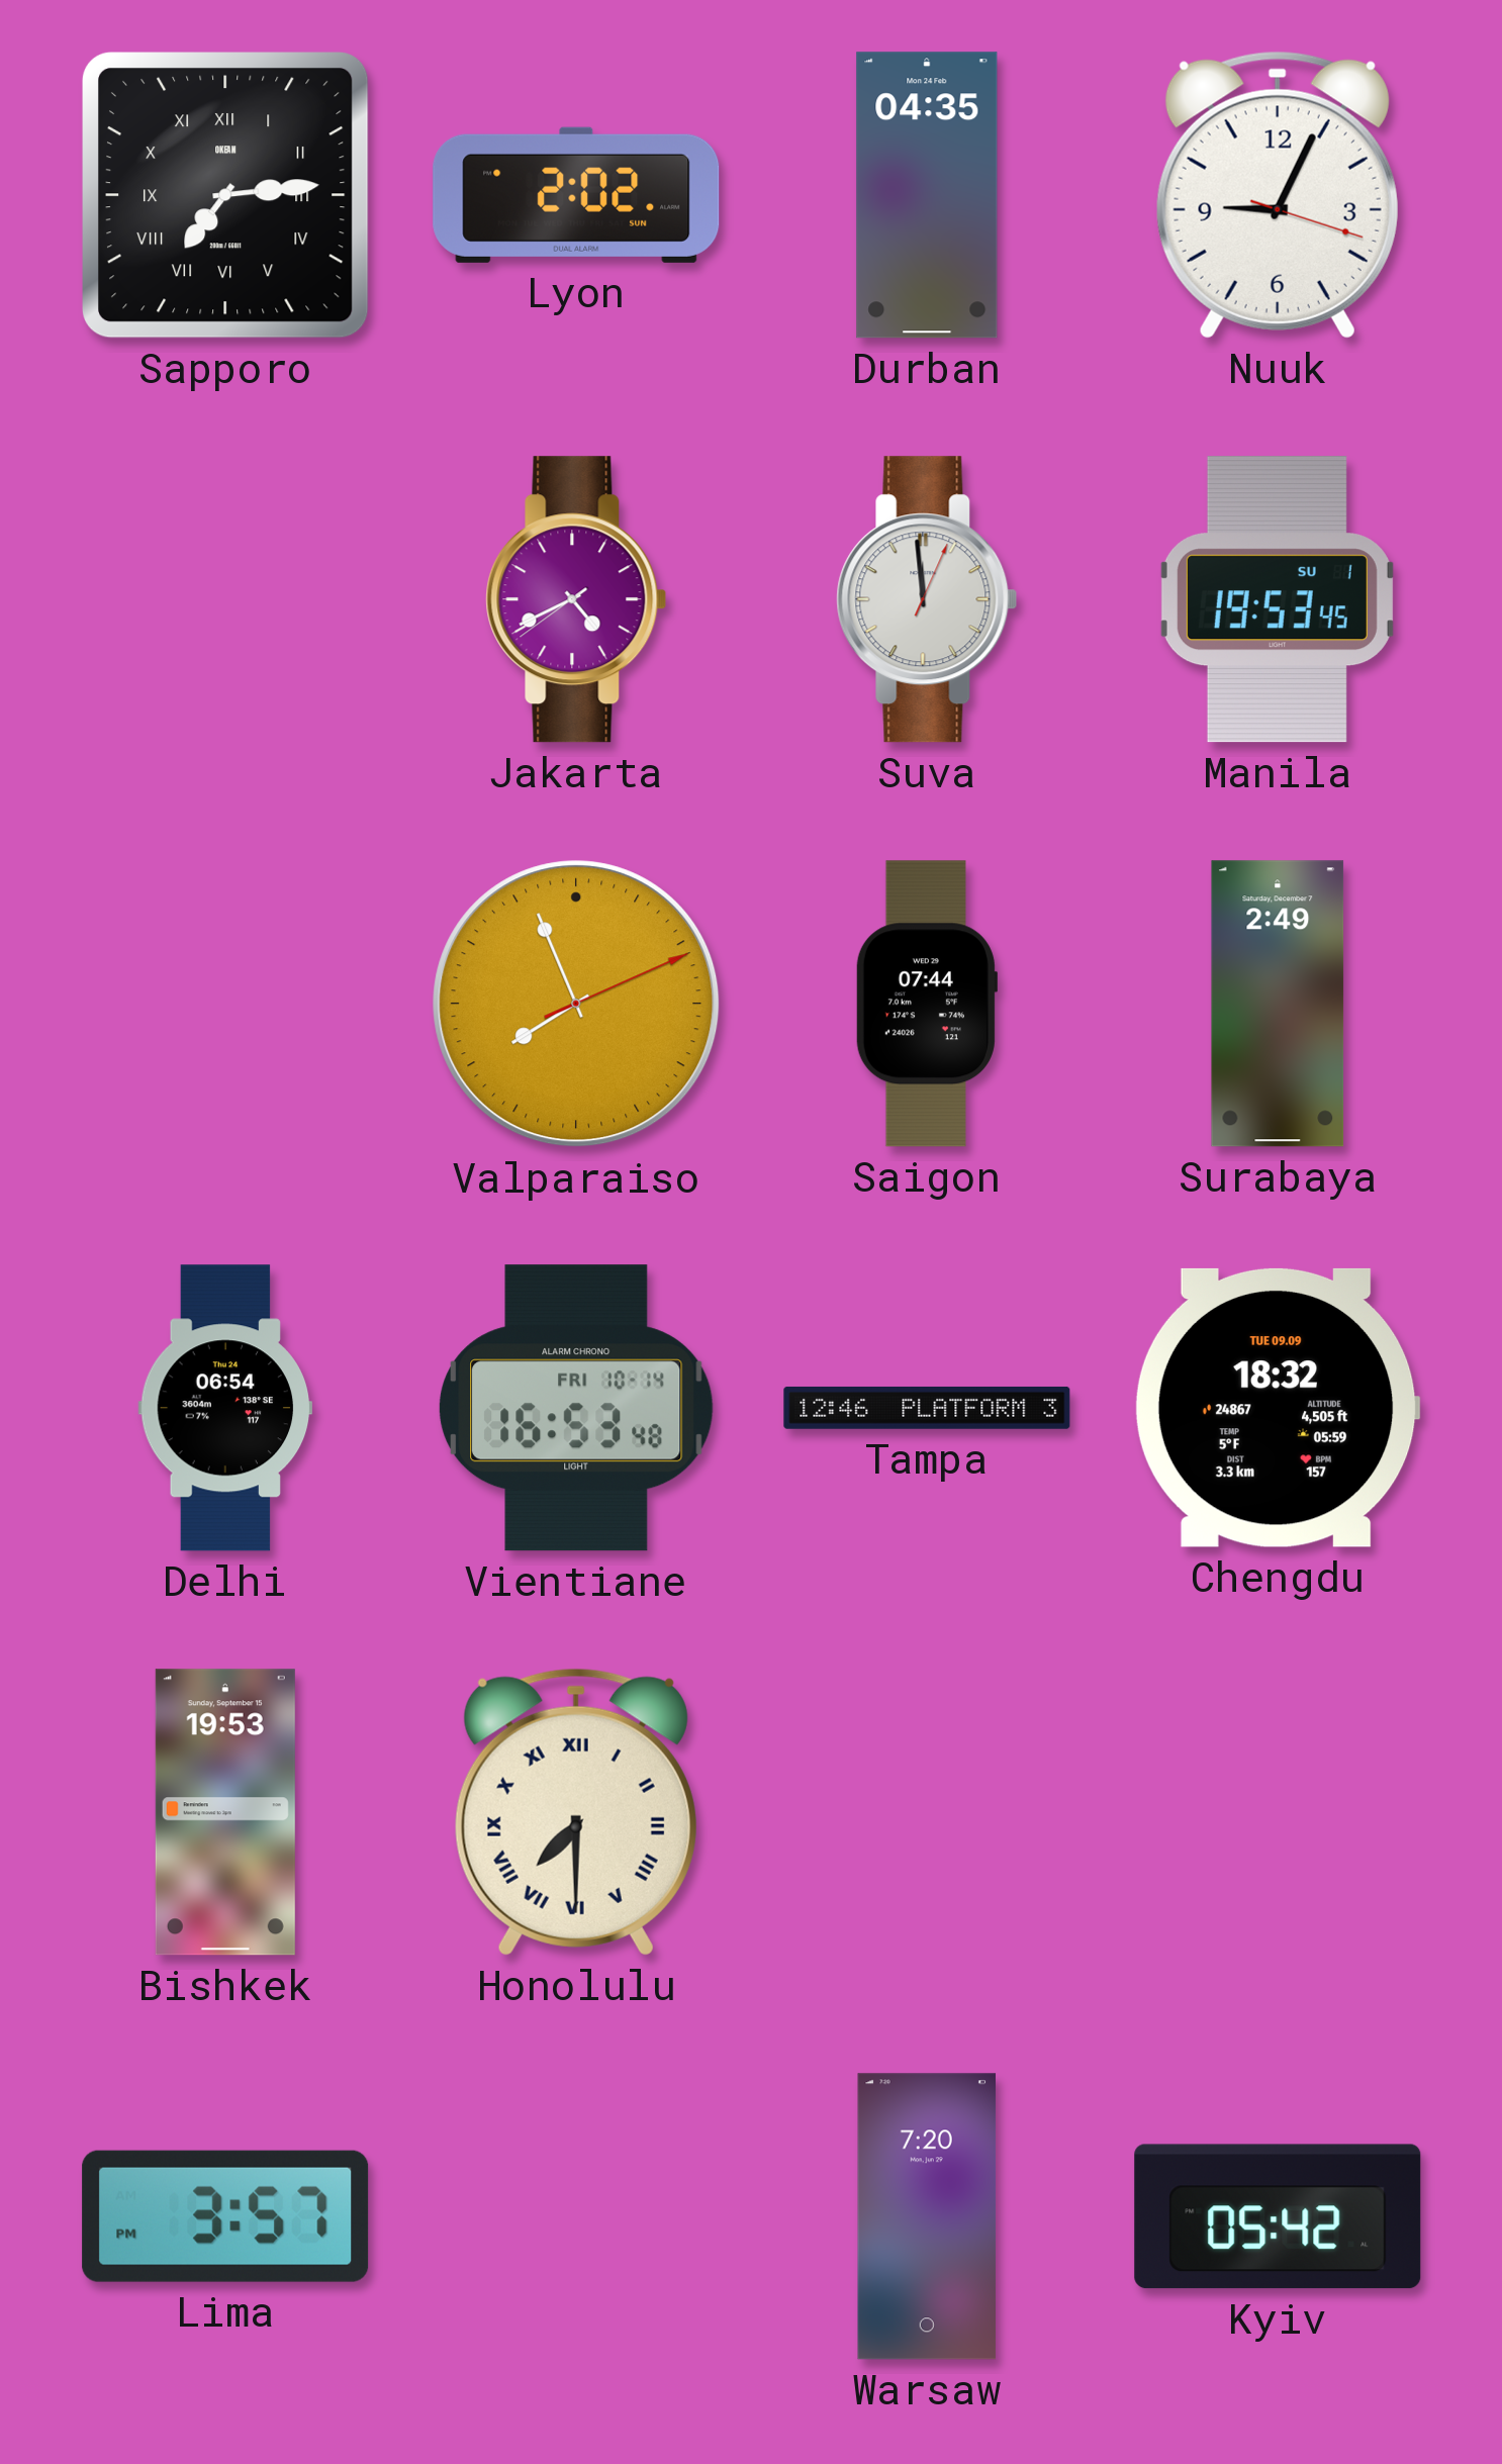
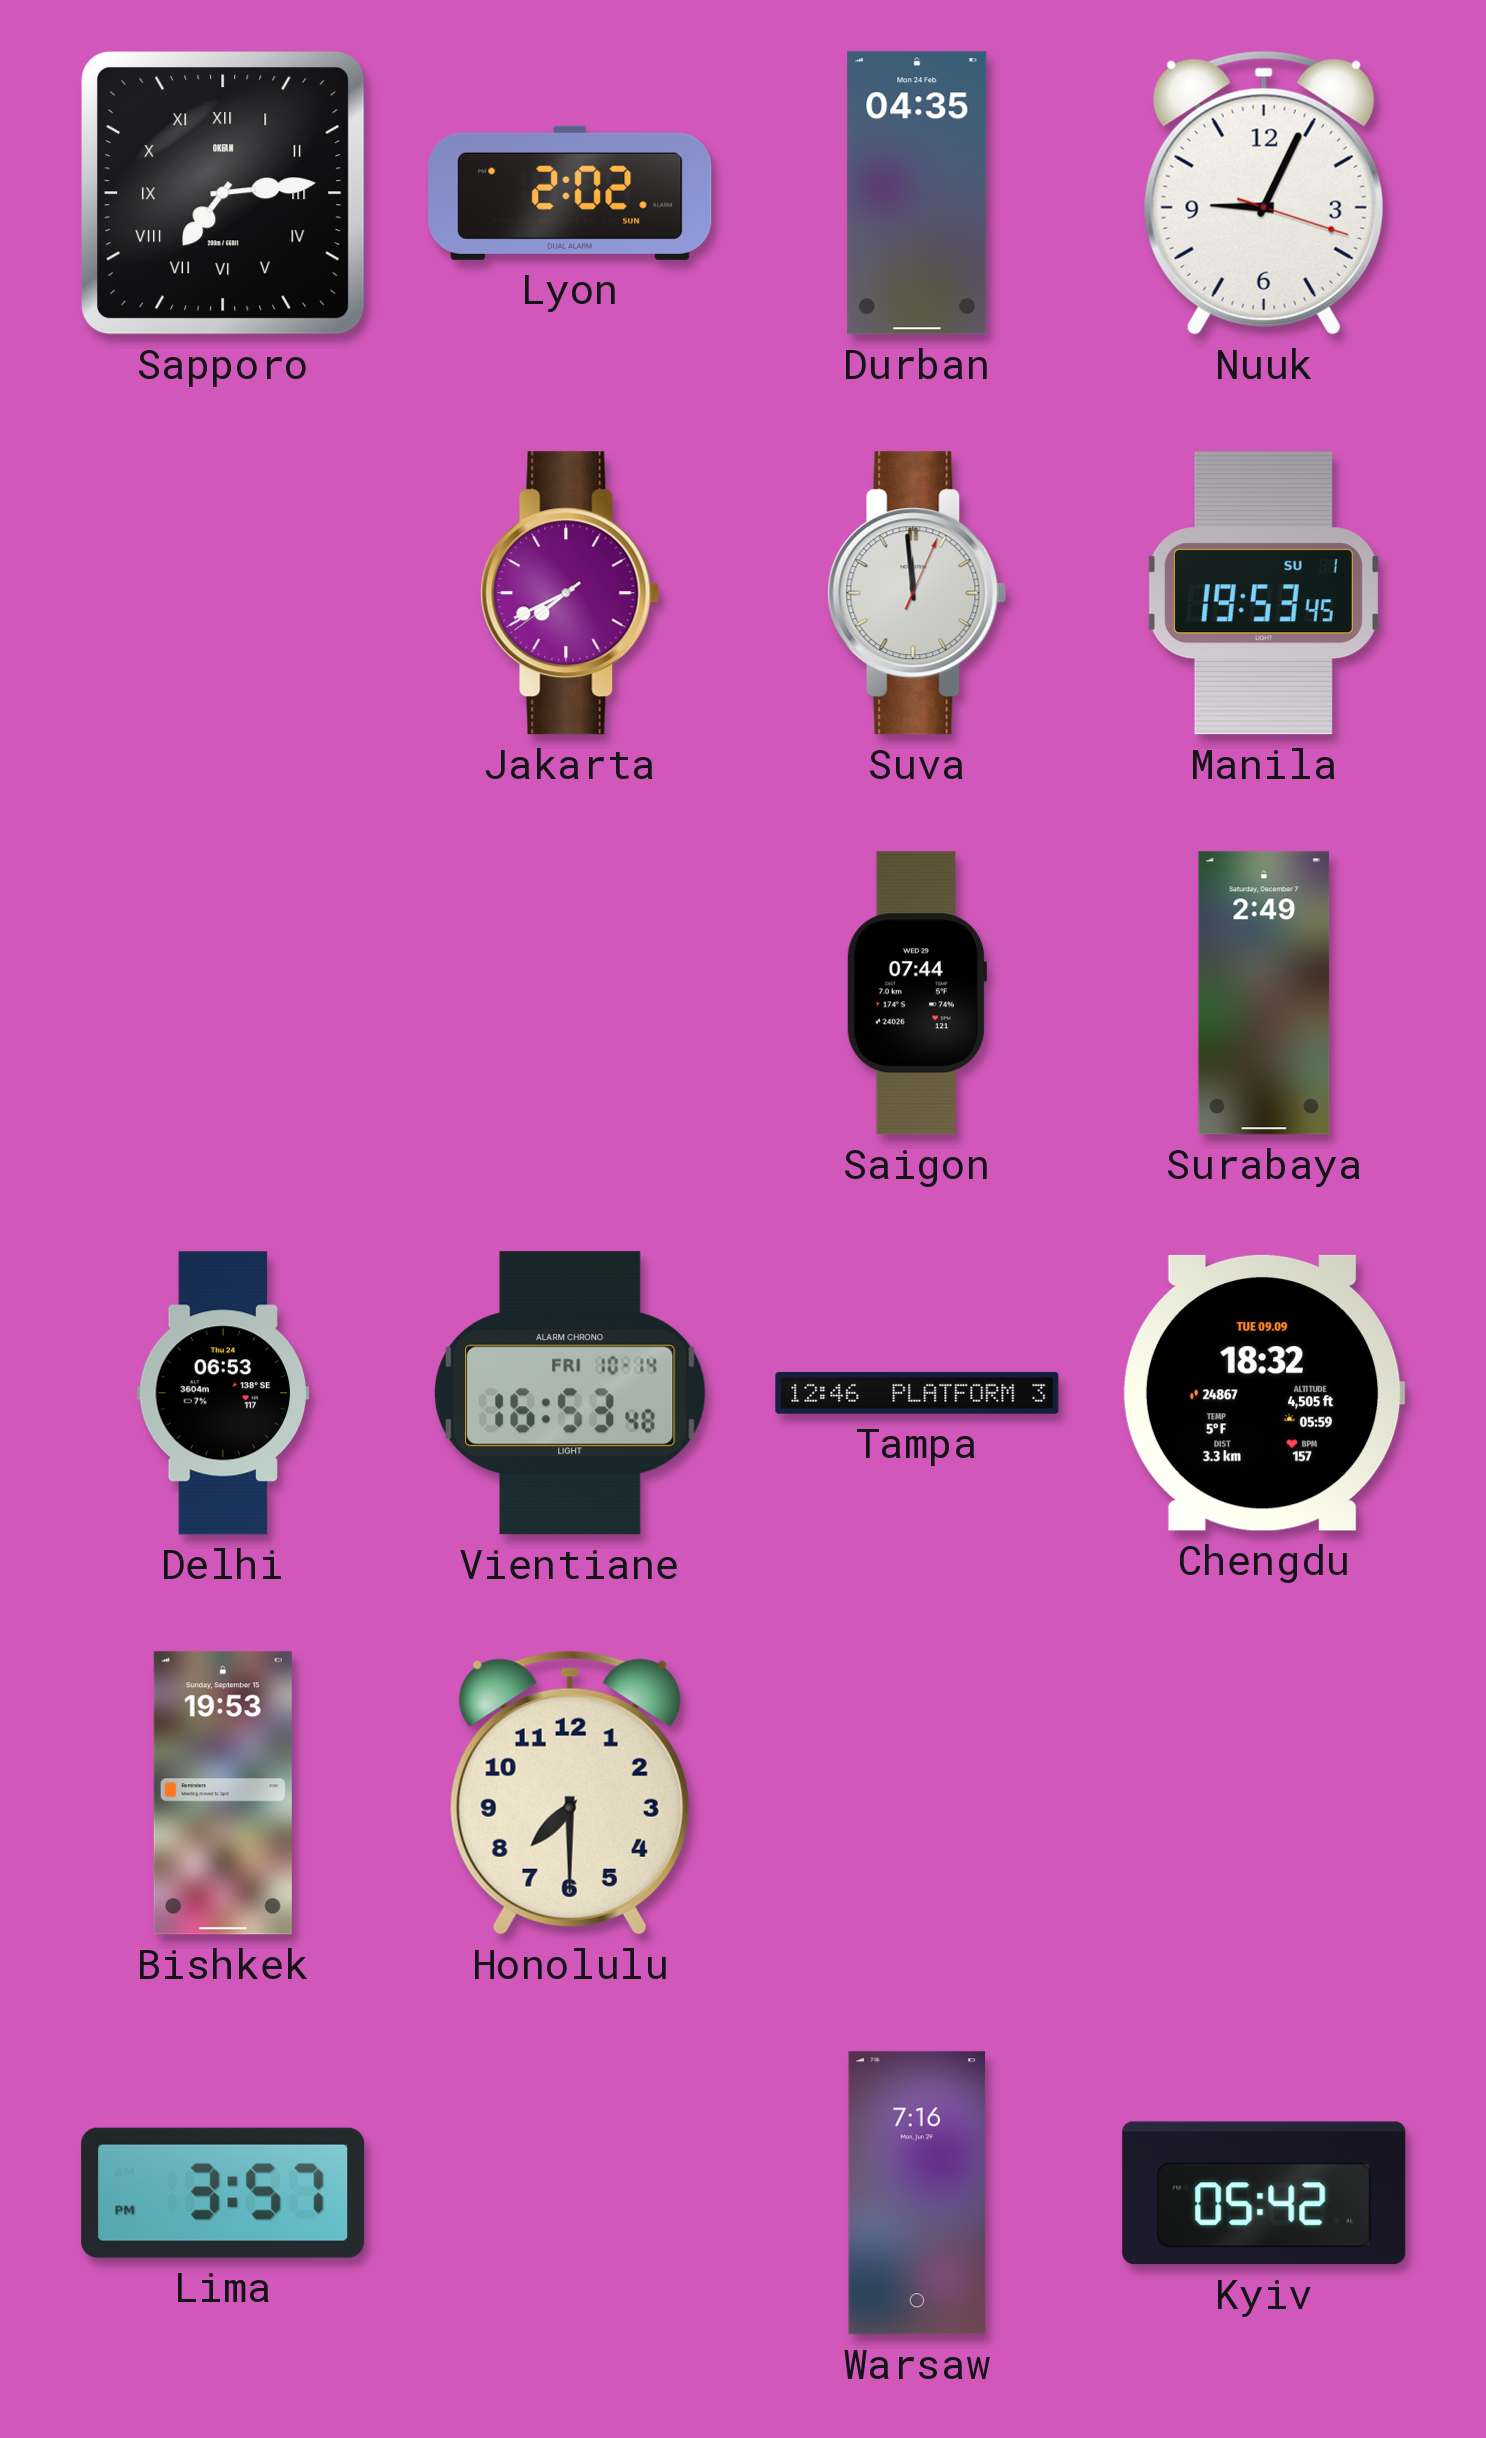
Jakarta: 4:40 -> 7:40 (570, 593)
Valparaiso: 7:56 -> none (576, 1004)
Delhi: 06:54 -> 06:53 (223, 1393)
Honolulu numerals: Roman -> Arabic (570, 1793)
Warsaw: 7:20 -> 7:16 (917, 2193)
